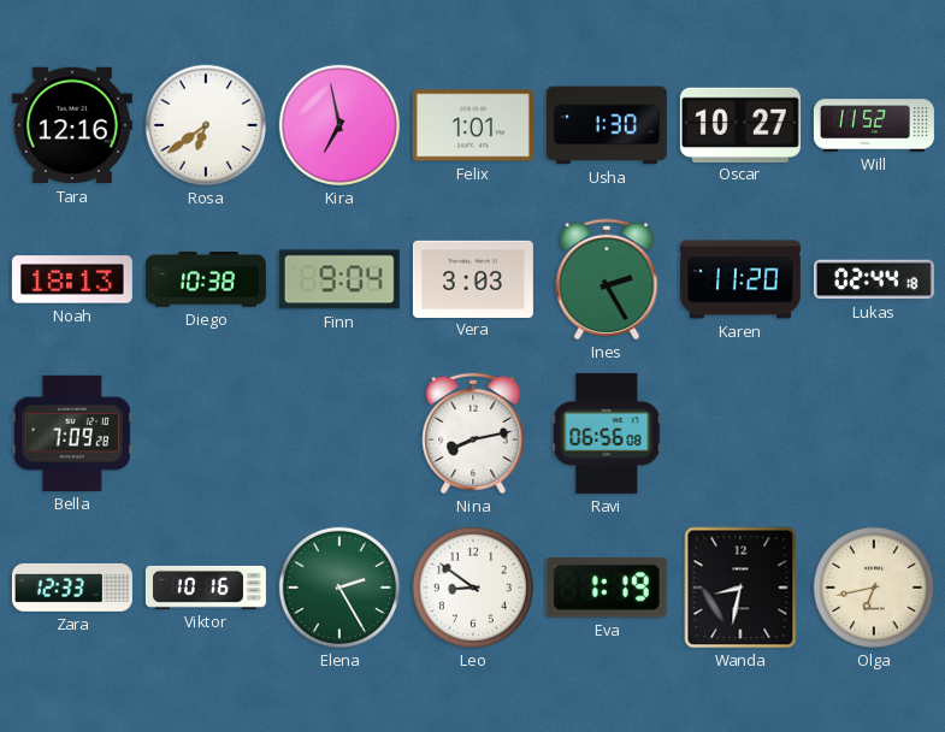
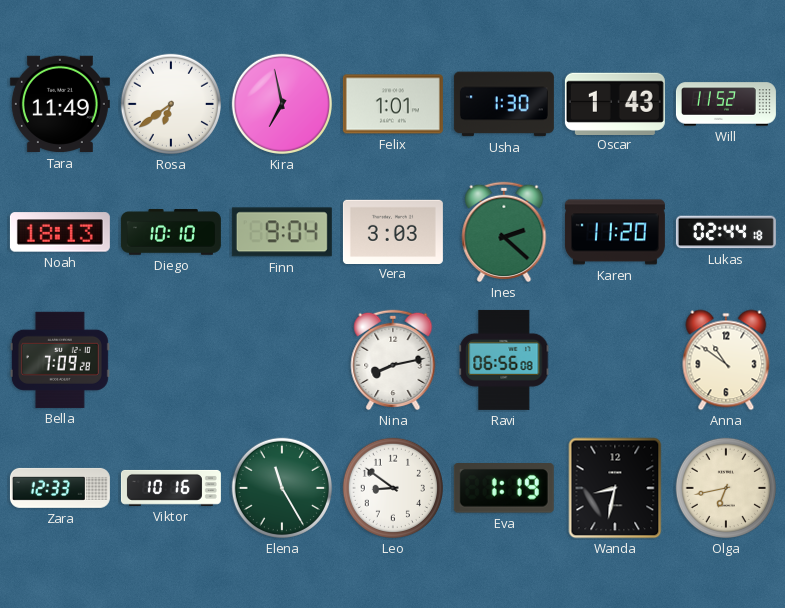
Tara: 12:16 -> 11:49 (60, 104)
Oscar: 10:27 -> 1:43 (615, 103)
Diego: 10:38 -> 10:10 (171, 232)
Ines: 2:25 -> 2:22 (504, 232)
Anna: none -> 10:51 (726, 360)
Elena: 2:25 -> 11:25 (282, 488)
